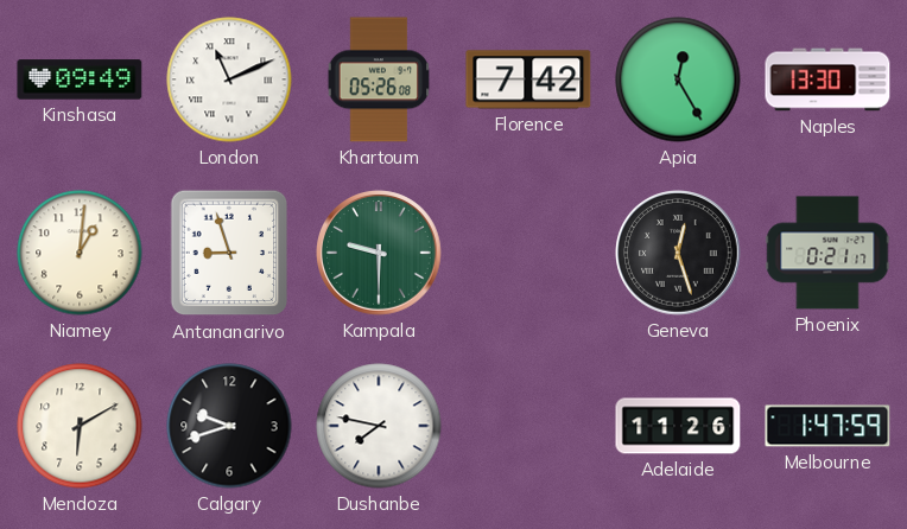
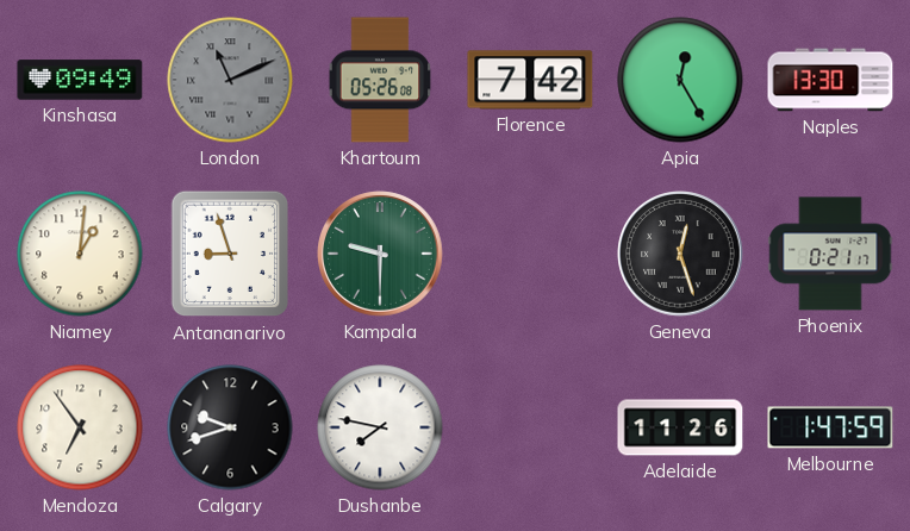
London dial: white -> grey (230, 80)
Mendoza: 6:10 -> 6:54 (80, 427)
